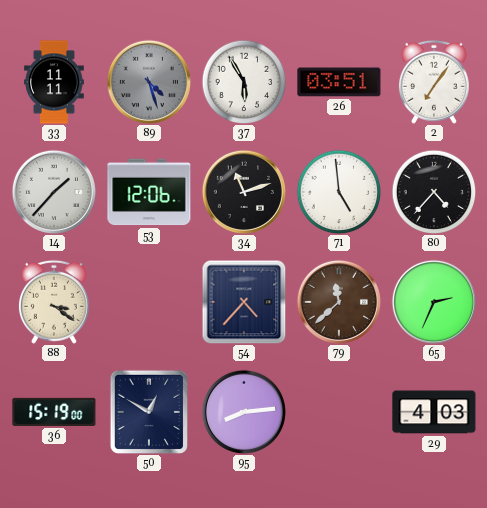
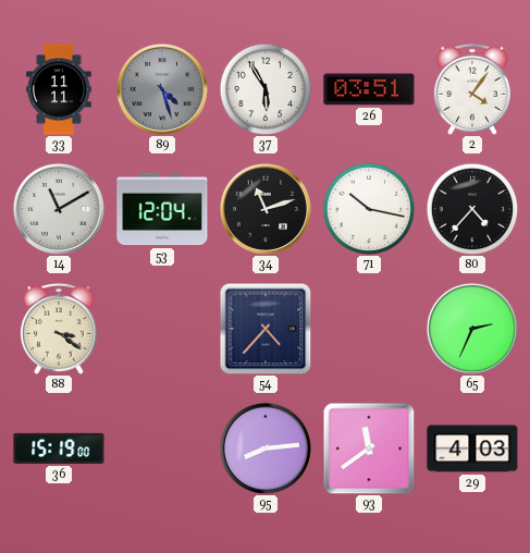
2: 7:06 -> 4:06 (472, 89)
14: 1:37 -> 11:10 (59, 209)
53: 12:06 -> 12:04 (162, 209)
71: 4:59 -> 10:17 (369, 209)
79: 11:38 -> none (339, 302)
50: 12:50 -> none (148, 411)
93: none -> 11:39 (369, 448)
